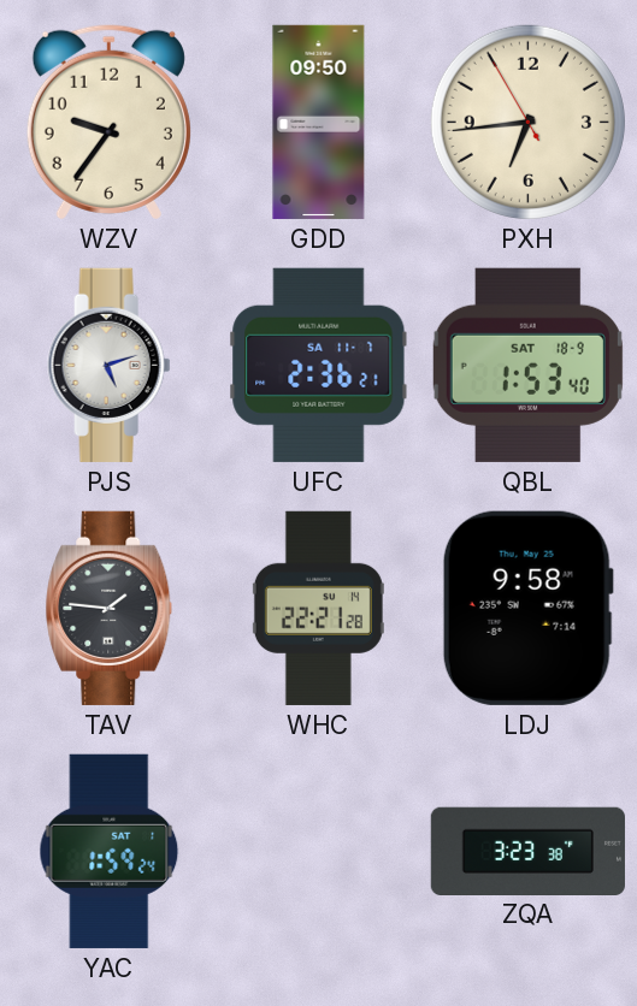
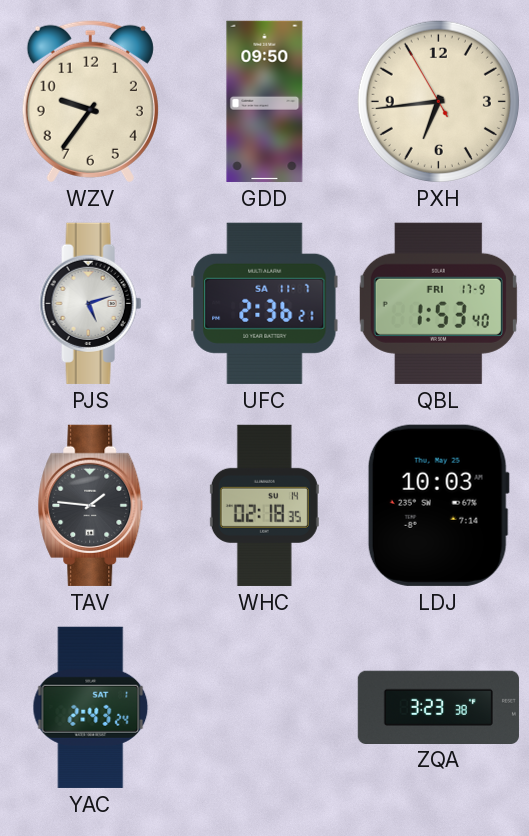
QBL date: SAT 18-9 -> FRI 17-9 (438, 303)
WHC: 22:21 -> 02:18 (264, 505)
LDJ: 9:58 -> 10:03 (438, 505)
YAC: 1:59 -> 2:43 (91, 707)
